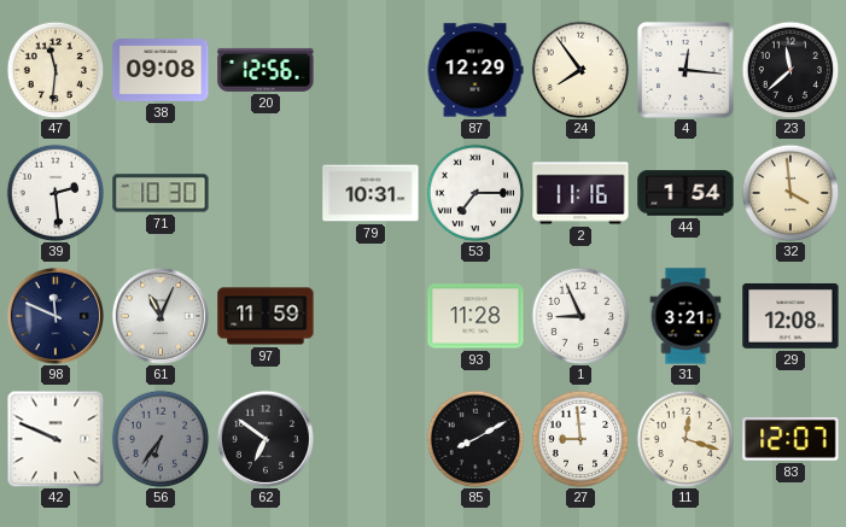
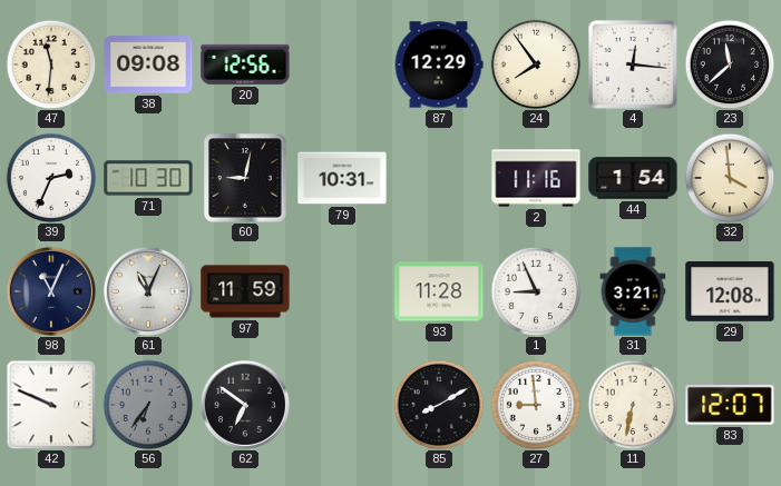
39: 2:29 -> 2:34 (51, 178)
60: none -> 9:02 (245, 178)
53: 7:15 -> none (475, 193)
98: 11:49 -> 11:04 (51, 291)
11: 12:18 -> 6:32 (633, 405)
